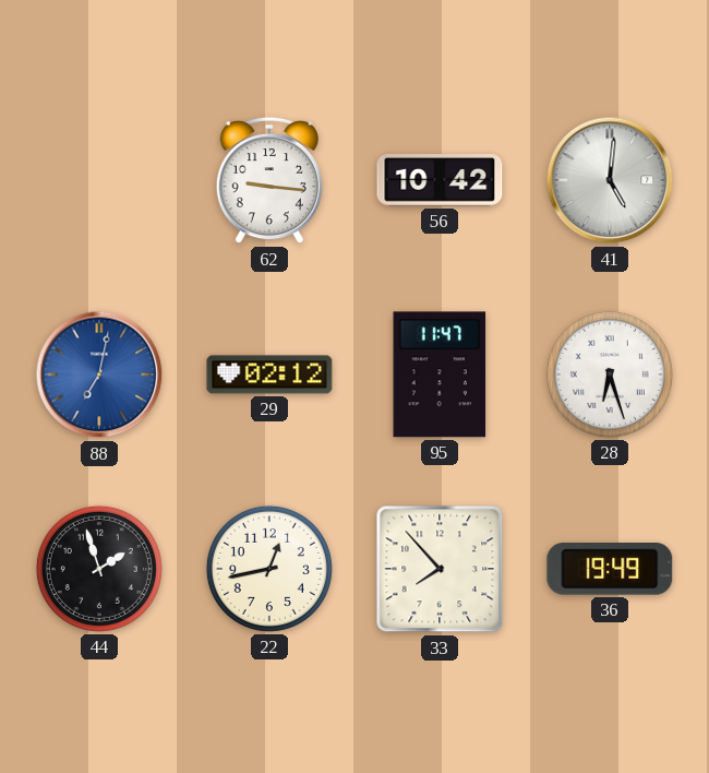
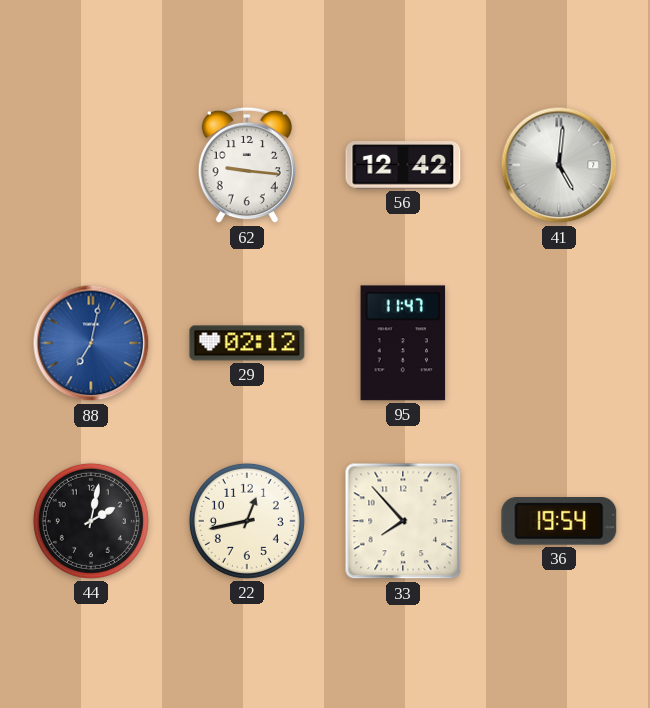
56: 10:42 -> 12:42 (403, 165)
28: 6:27 -> none (610, 374)
44: 1:57 -> 2:02 (91, 521)
36: 19:49 -> 19:54 (559, 522)
